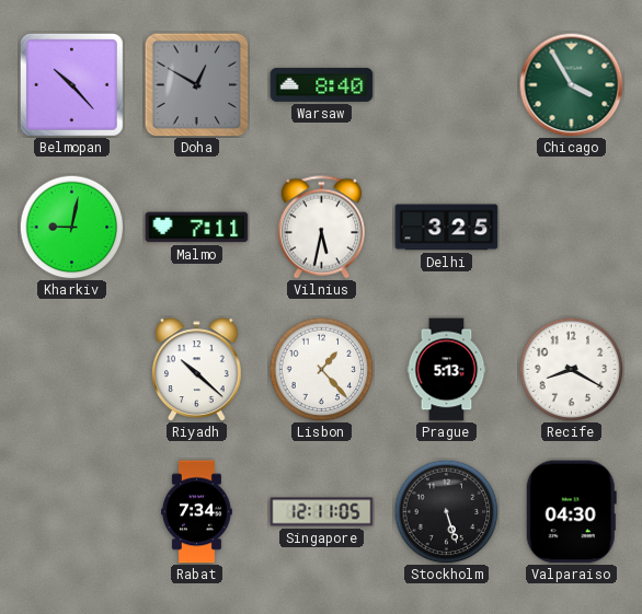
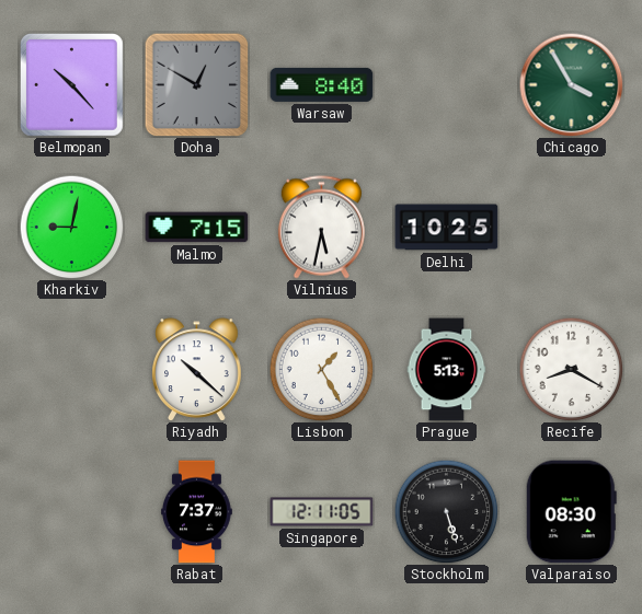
Malmo: 7:11 -> 7:15 (197, 228)
Delhi: 3:25 -> 10:25 (447, 228)
Lisbon: 1:23 -> 1:25 (321, 369)
Rabat: 7:34 -> 7:37 (197, 512)
Valparaiso: 04:30 -> 08:30 (571, 512)
